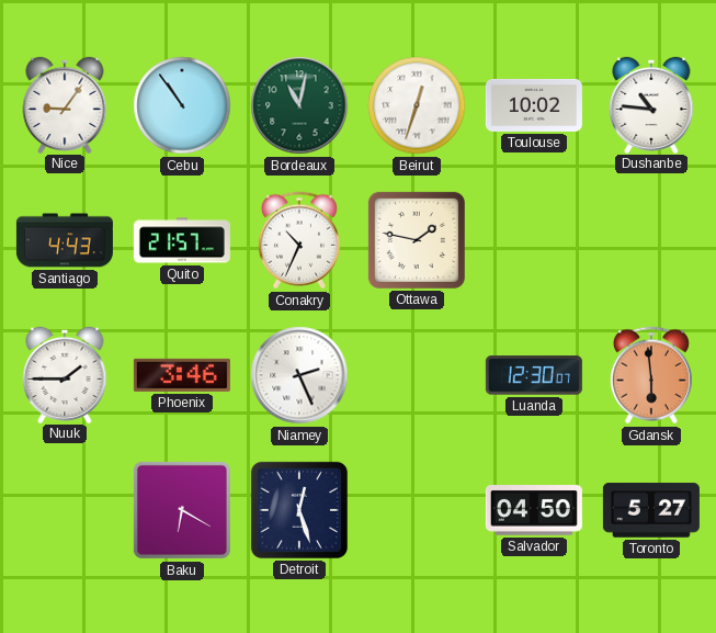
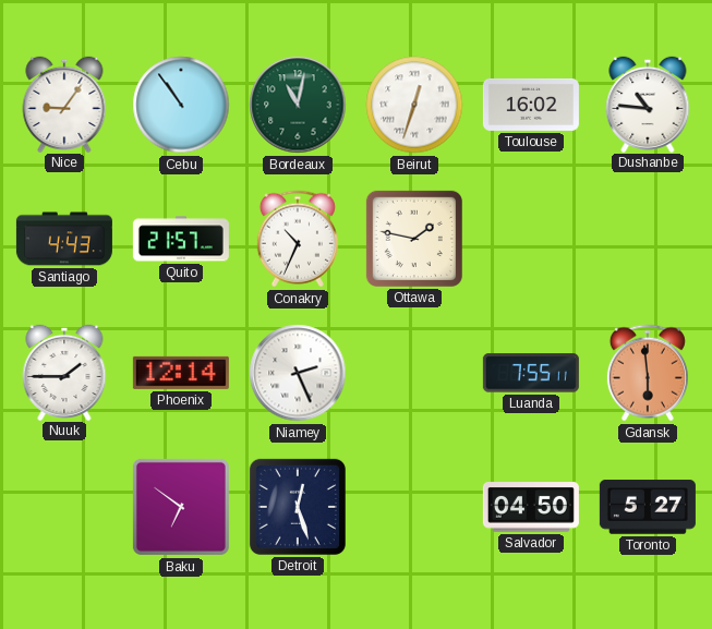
Toulouse: 10:02 -> 16:02 (531, 105)
Phoenix: 3:46 -> 12:14 (181, 373)
Luanda: 12:30 -> 7:55 (531, 373)
Baku: 6:20 -> 6:51 (181, 507)
